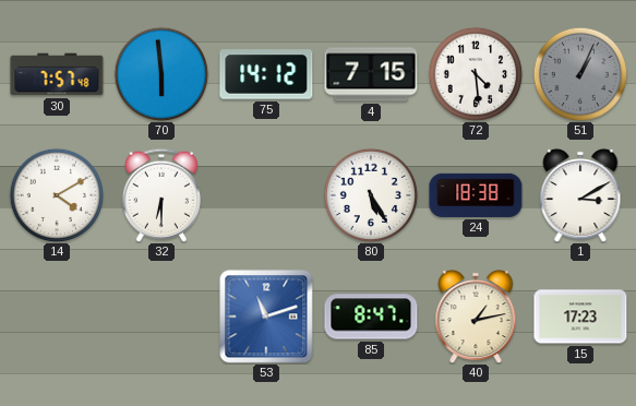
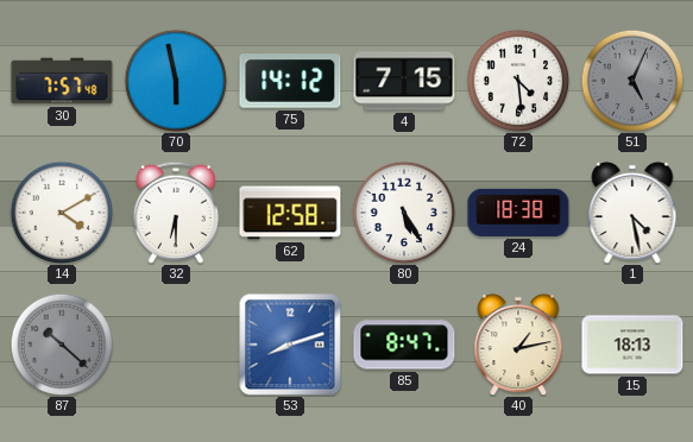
70: 5:59 -> 5:58 (176, 81)
51: 1:04 -> 5:04 (632, 81)
62: none -> 12:58 (290, 213)
1: 3:10 -> 4:28 (632, 213)
87: none -> 10:22 (62, 345)
53: 11:12 -> 8:12 (290, 345)
15: 17:23 -> 18:13 (632, 345)
